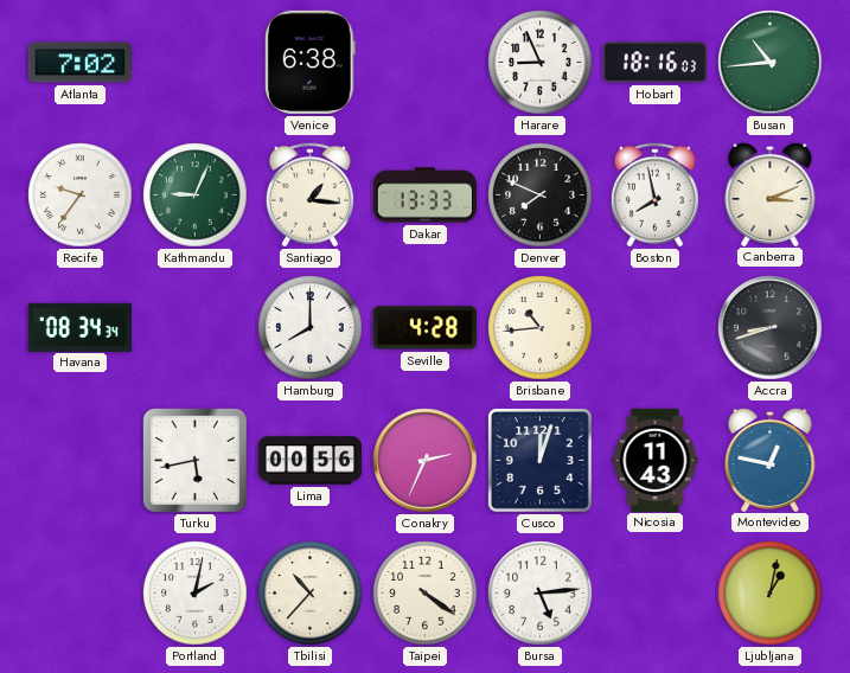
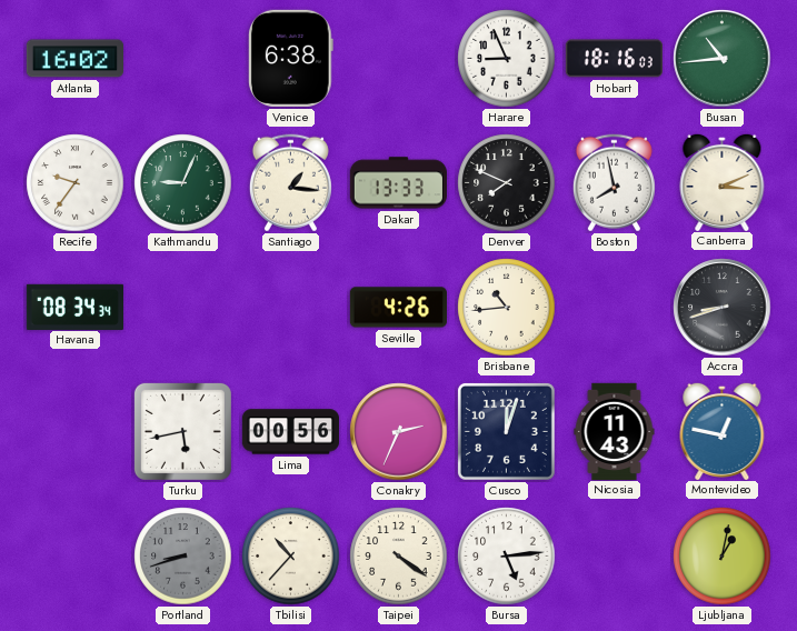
Atlanta: 7:02 -> 16:02 (74, 59)
Hamburg: 8:00 -> none (311, 328)
Seville: 4:28 -> 4:26 (398, 308)
Portland: 2:02 -> 8:42 (183, 557)
Portland dial: white -> grey (183, 557)
